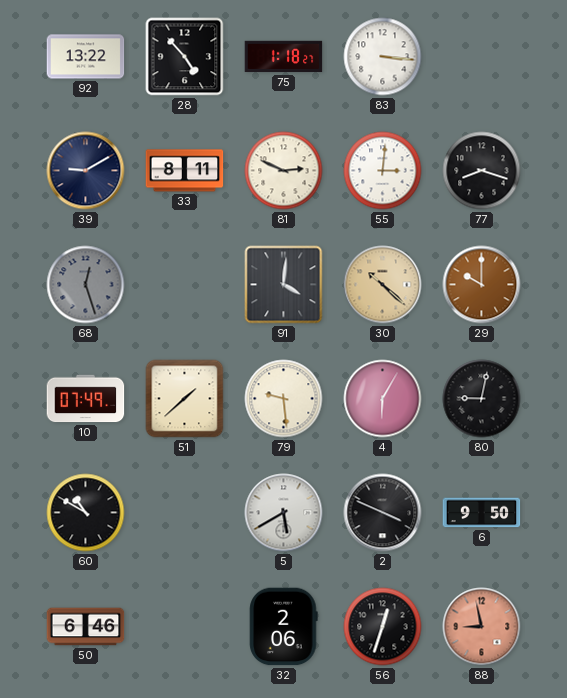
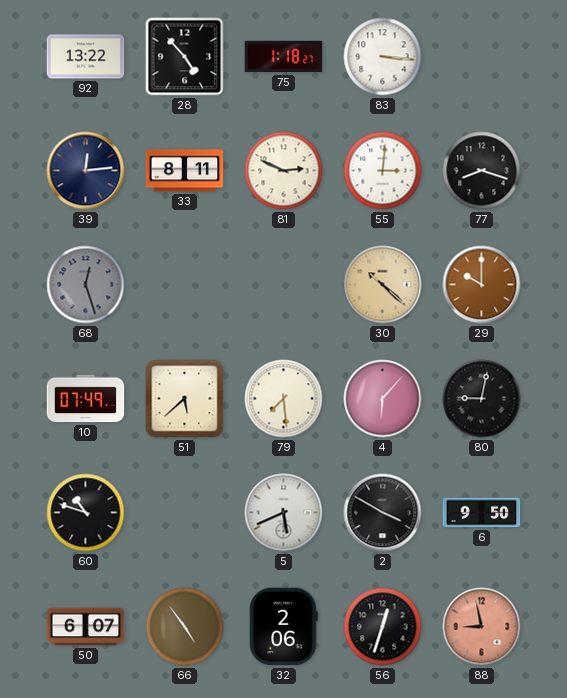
39: 9:10 -> 12:14 (86, 171)
91: 4:01 -> none (284, 285)
51: 1:38 -> 5:38 (185, 399)
79: 9:29 -> 7:29 (284, 399)
4: 6:05 -> 6:07 (383, 399)
60: 10:50 -> 10:48 (86, 513)
5: 5:40 -> 5:41 (284, 513)
2: 3:49 -> 3:50 (383, 513)
50: 6:46 -> 6:07 (86, 627)
66: none -> 4:54 (185, 627)
